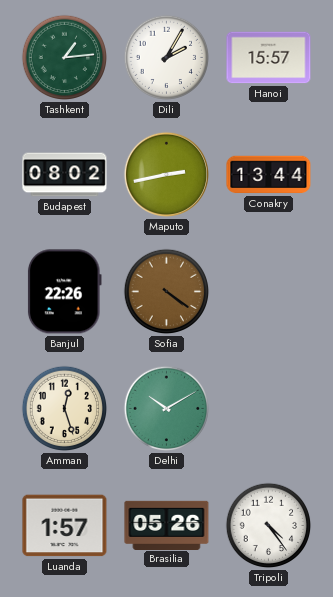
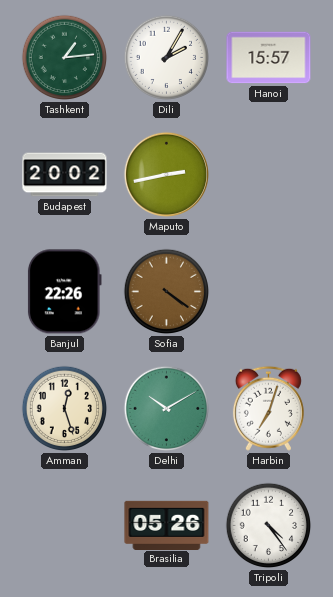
Budapest: 08:02 -> 20:02 (65, 175)
Conakry: 13:44 -> none (269, 175)
Harbin: none -> 7:03 (268, 408)
Luanda: 1:57 -> none (65, 526)
